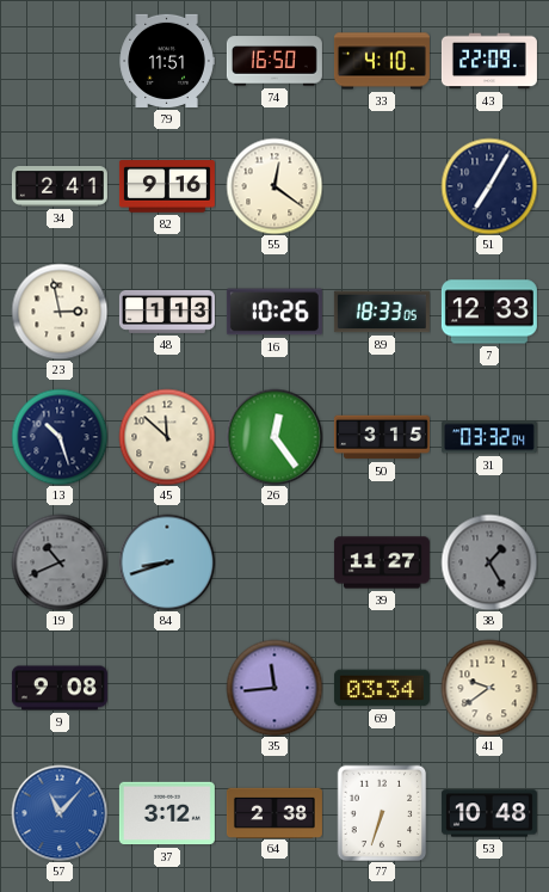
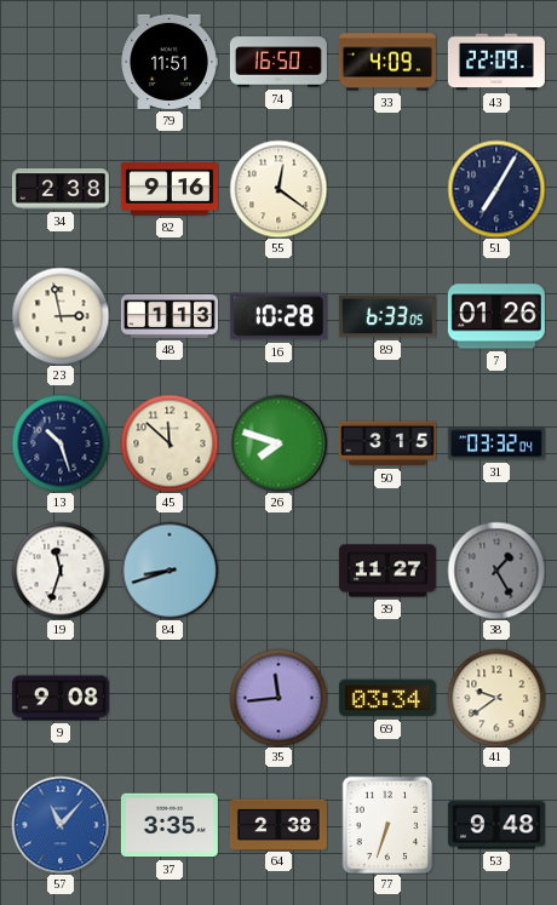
33: 4:10 -> 4:09 (387, 62)
34: 2:41 -> 2:38 (61, 189)
16: 10:26 -> 10:28 (278, 316)
89: 18:33 -> 6:33 (387, 316)
7: 12:33 -> 01:26 (496, 316)
26: 12:24 -> 7:48 (278, 443)
19: 10:41 -> 11:33 (61, 571)
19 dial: grey -> white (61, 571)
37: 3:12 -> 3:35 (170, 825)
53: 10:48 -> 9:48 (496, 825)
